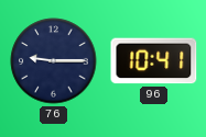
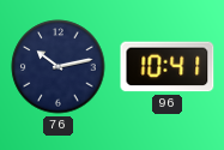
76: 9:15 -> 10:13 (59, 67)
